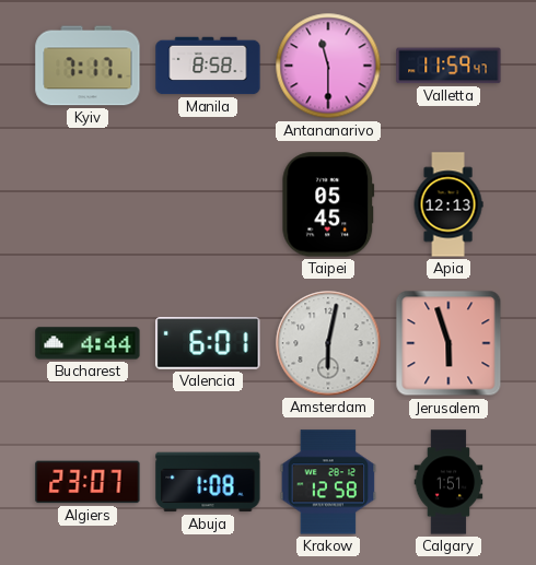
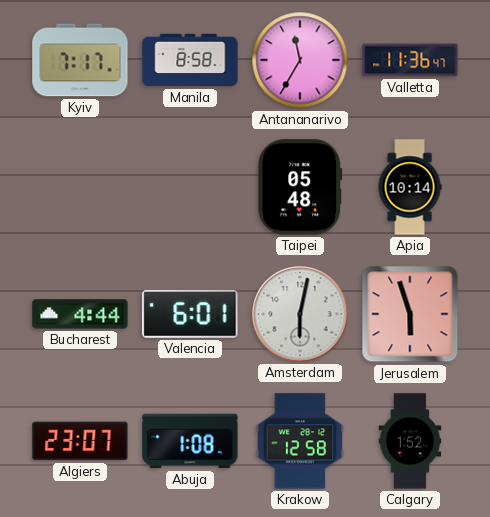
Antananarivo: 11:30 -> 11:35 (300, 60)
Valletta: 11:59 -> 11:36 (410, 60)
Taipei: 05:45 -> 05:48 (300, 187)
Apia: 12:13 -> 10:14 (410, 187)
Calgary: 1:51 -> 1:52 (410, 441)
